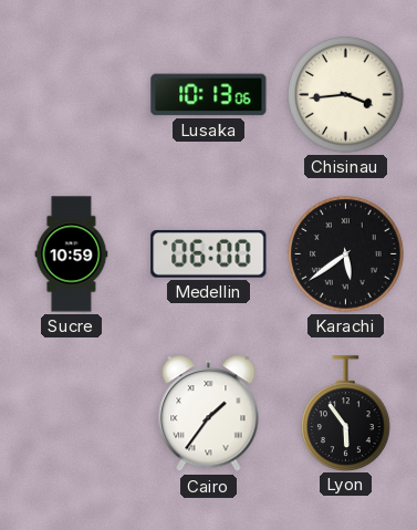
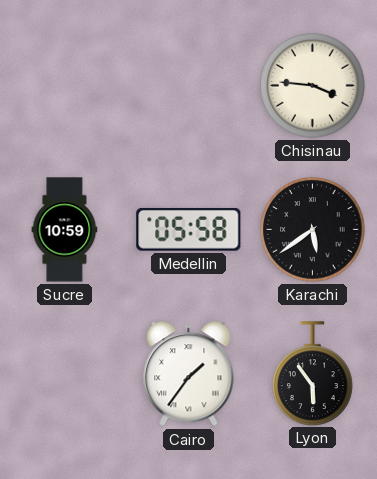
Lusaka: 10:13 -> none (209, 95)
Chisinau: 3:44 -> 3:46 (313, 86)
Medellin: 06:00 -> 05:58 (189, 229)
